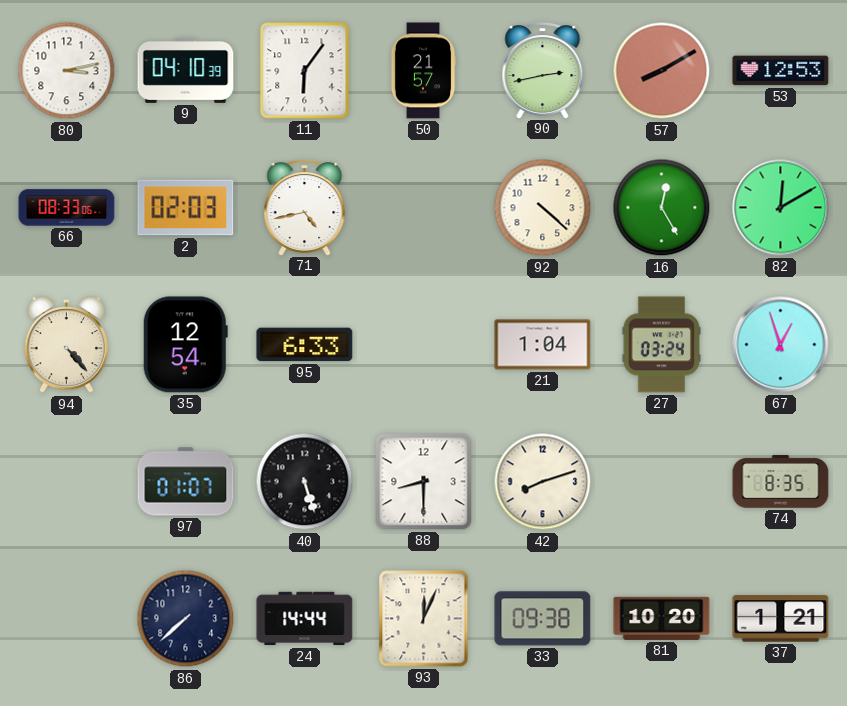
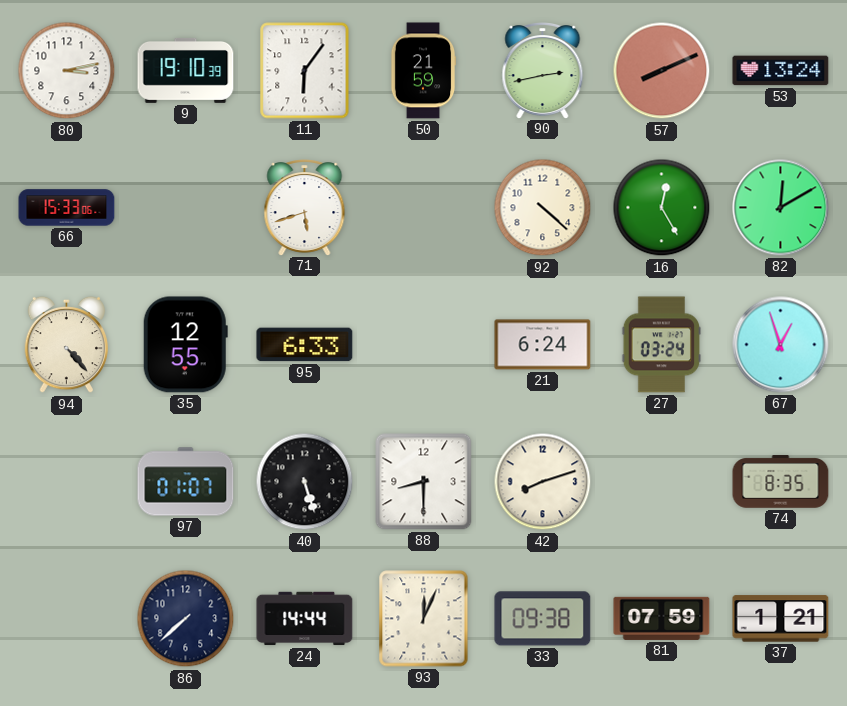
9: 04:10 -> 19:10 (186, 71)
50: 21:57 -> 21:59 (423, 71)
57: 8:10 -> 8:11 (662, 71)
53: 12:53 -> 13:24 (781, 71)
66: 08:33 -> 15:33 (67, 208)
2: 02:03 -> none (186, 208)
71: 4:43 -> 5:42 (305, 208)
35: 12:54 -> 12:55 (185, 345)
21: 1:04 -> 6:24 (543, 345)
81: 10:20 -> 07:59 (662, 618)
